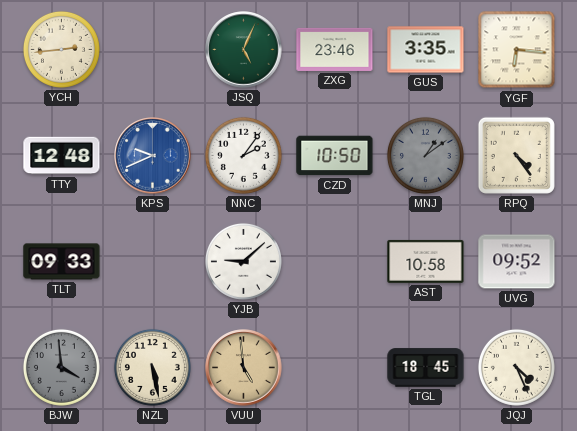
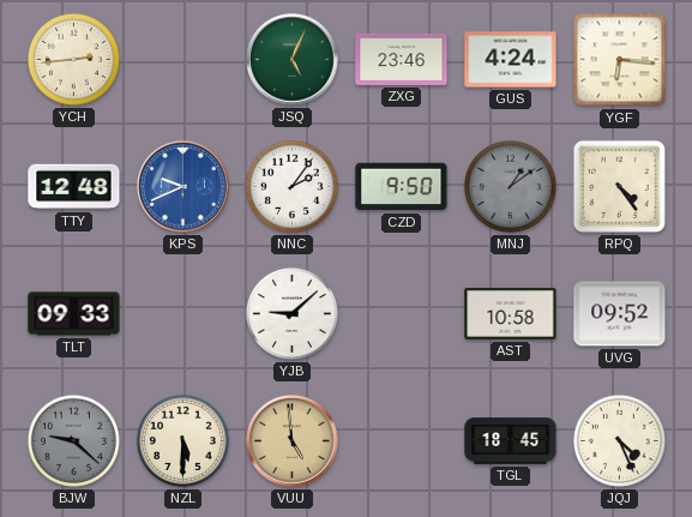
GUS: 3:35 -> 4:24 (511, 60)
CZD: 10:50 -> 9:50 (402, 187)
BJW: 3:59 -> 9:22 (73, 440)
NZL: 5:28 -> 5:30 (182, 440)
